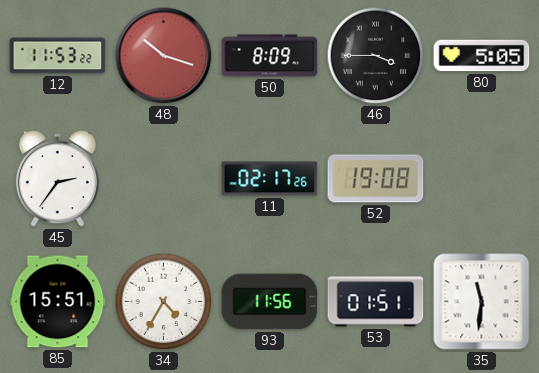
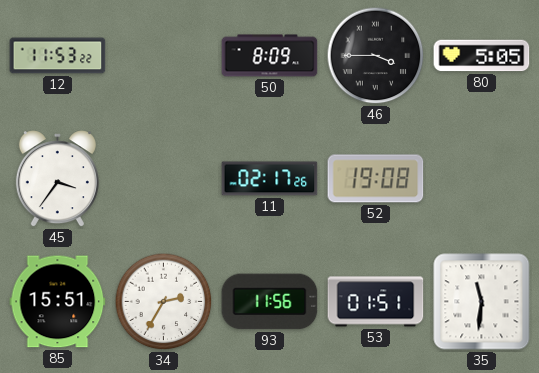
48: 10:18 -> none (164, 56)
45: 2:36 -> 3:36 (57, 179)
34: 4:35 -> 2:35 (164, 302)
